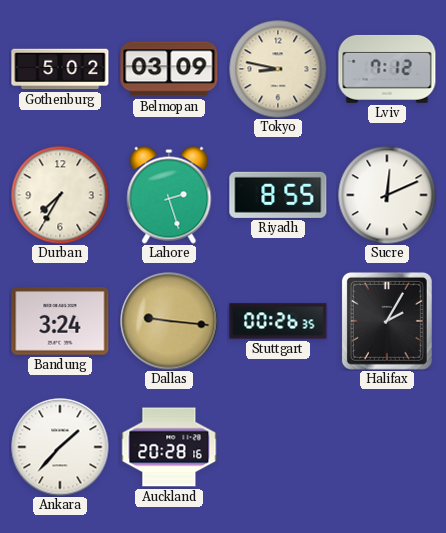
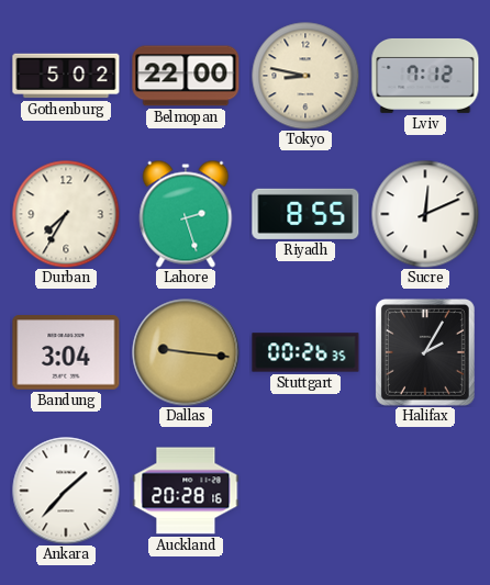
Belmopan: 03:09 -> 22:00 (186, 76)
Bandung: 3:24 -> 3:04 (66, 352)
